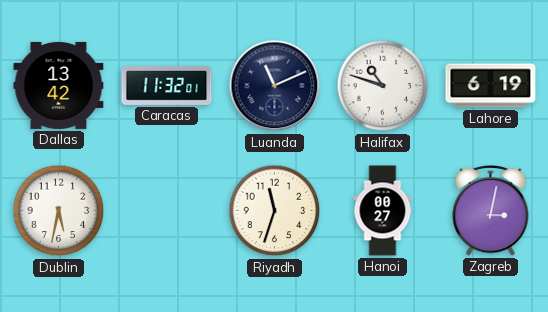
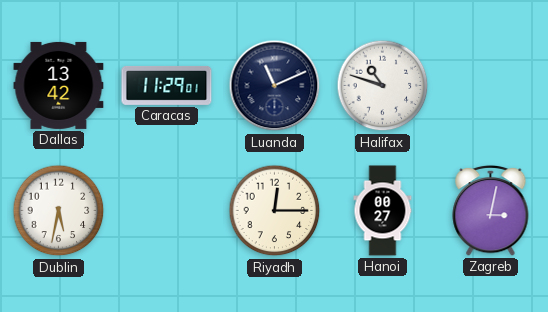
Caracas: 11:32 -> 11:29 (167, 85)
Lahore: 6:19 -> none (491, 86)
Riyadh: 11:33 -> 12:15 (275, 211)
